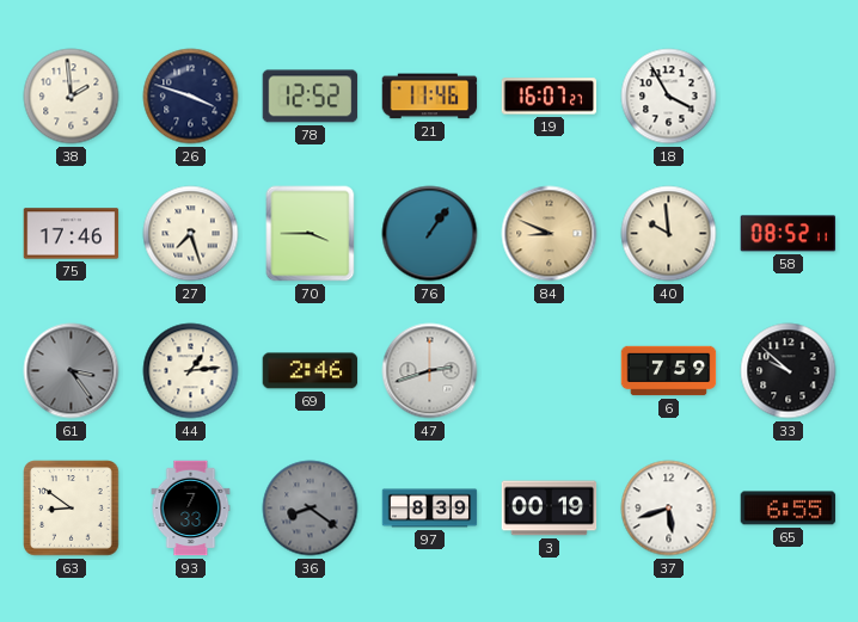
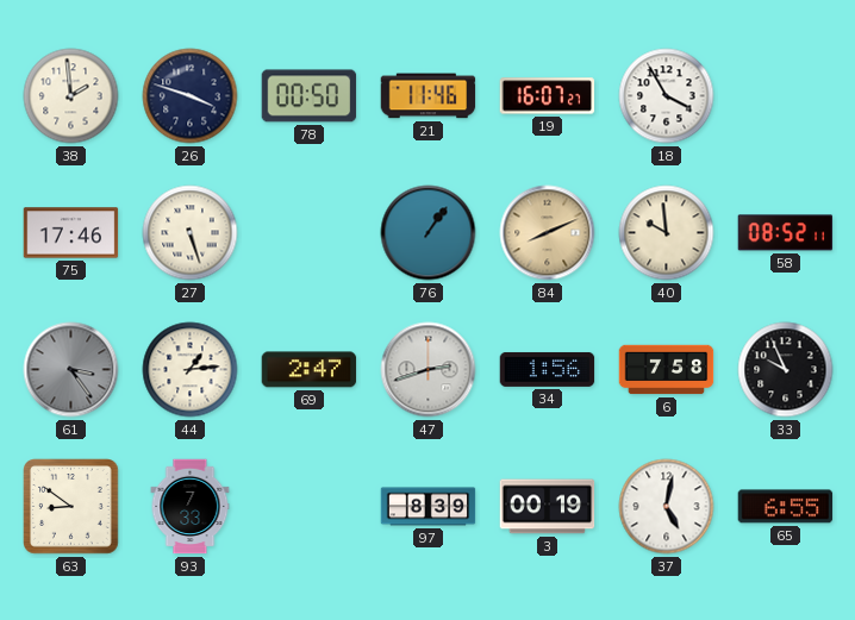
78: 12:52 -> 00:50 (310, 96)
27: 7:27 -> 5:27 (191, 233)
70: 3:45 -> none (311, 234)
84: 8:49 -> 8:11 (548, 233)
69: 2:46 -> 2:47 (310, 370)
34: none -> 1:56 (548, 369)
6: 7:59 -> 7:58 (667, 370)
33: 9:52 -> 9:56 (786, 370)
36: 8:21 -> none (311, 509)
37: 5:42 -> 5:02 (667, 507)
